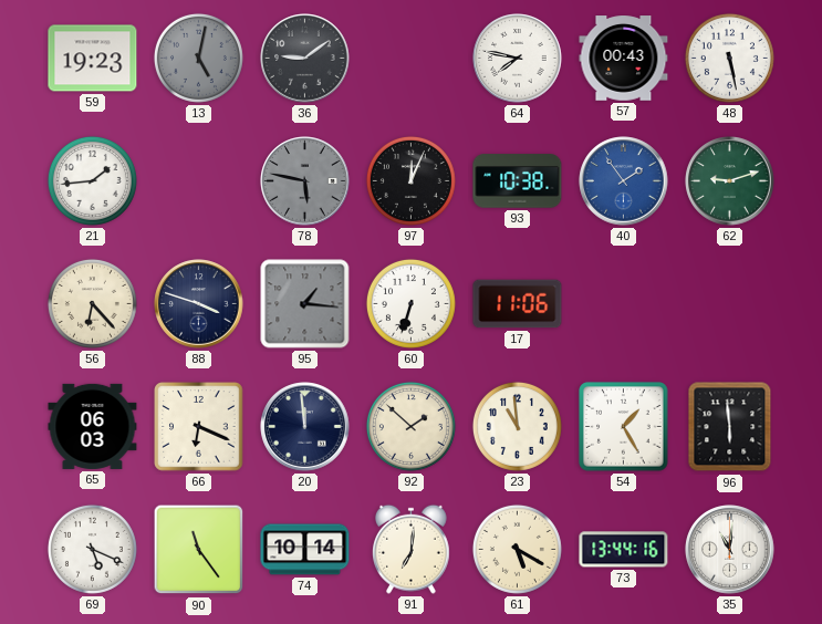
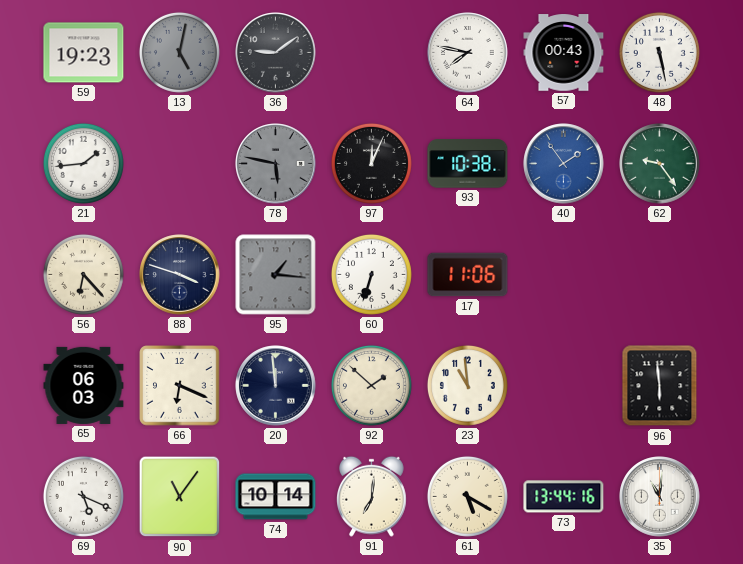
62: 9:12 -> 9:24 (660, 164)
54: 1:25 -> none (624, 427)
90: 11:24 -> 11:06 (180, 497)
